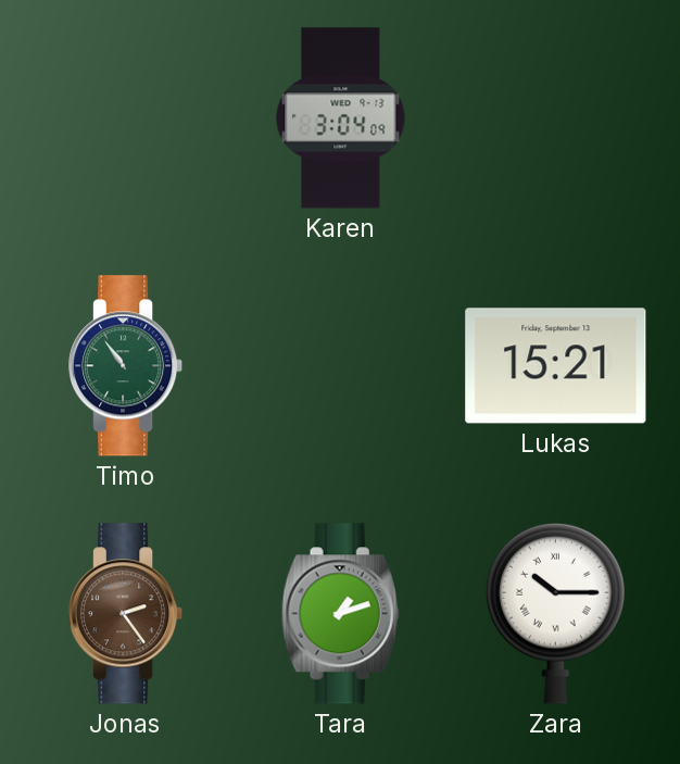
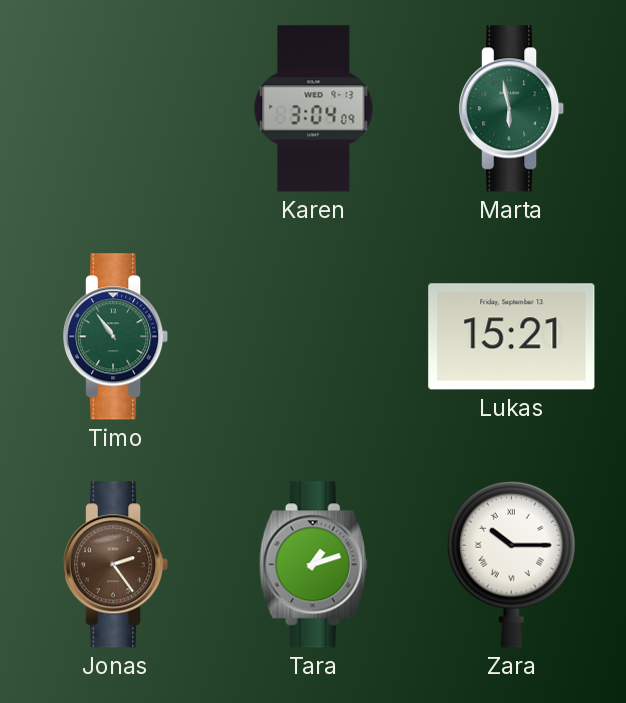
Marta: none -> 5:58 (513, 109)
